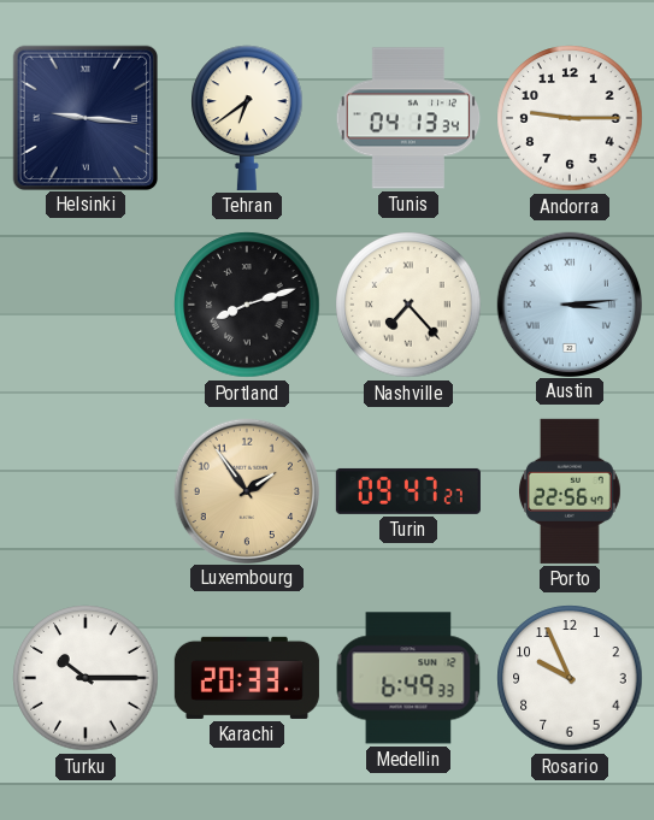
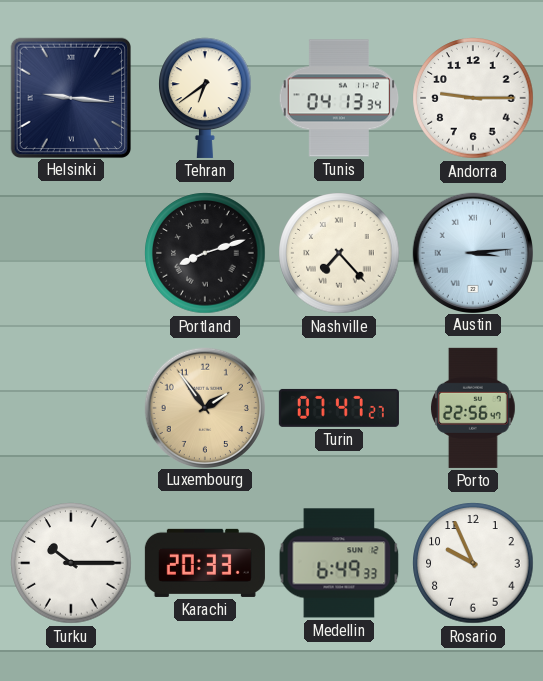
Turin: 09:47 -> 07:47 (339, 408)
